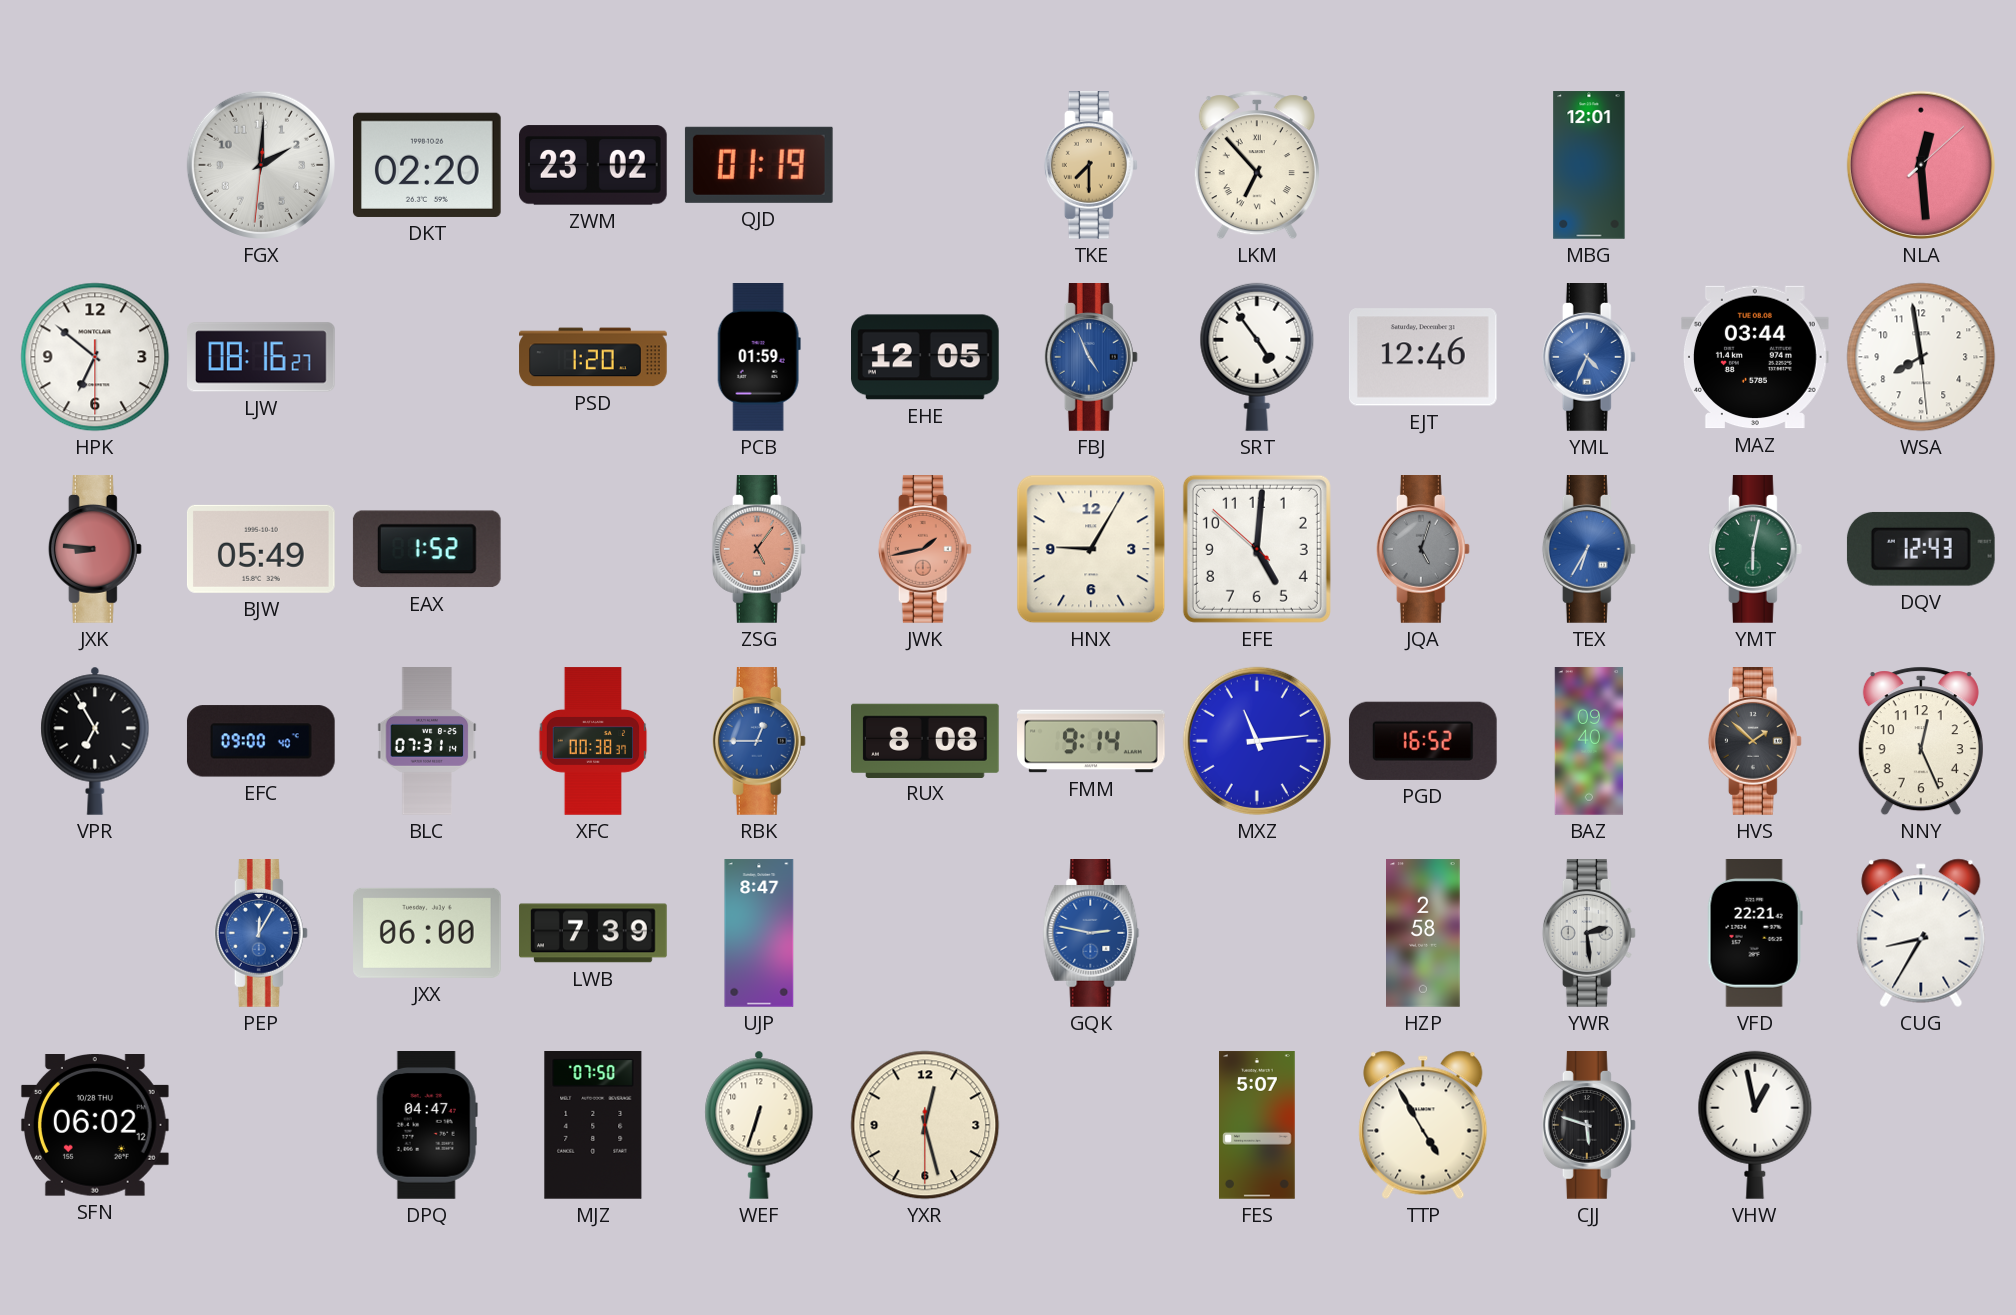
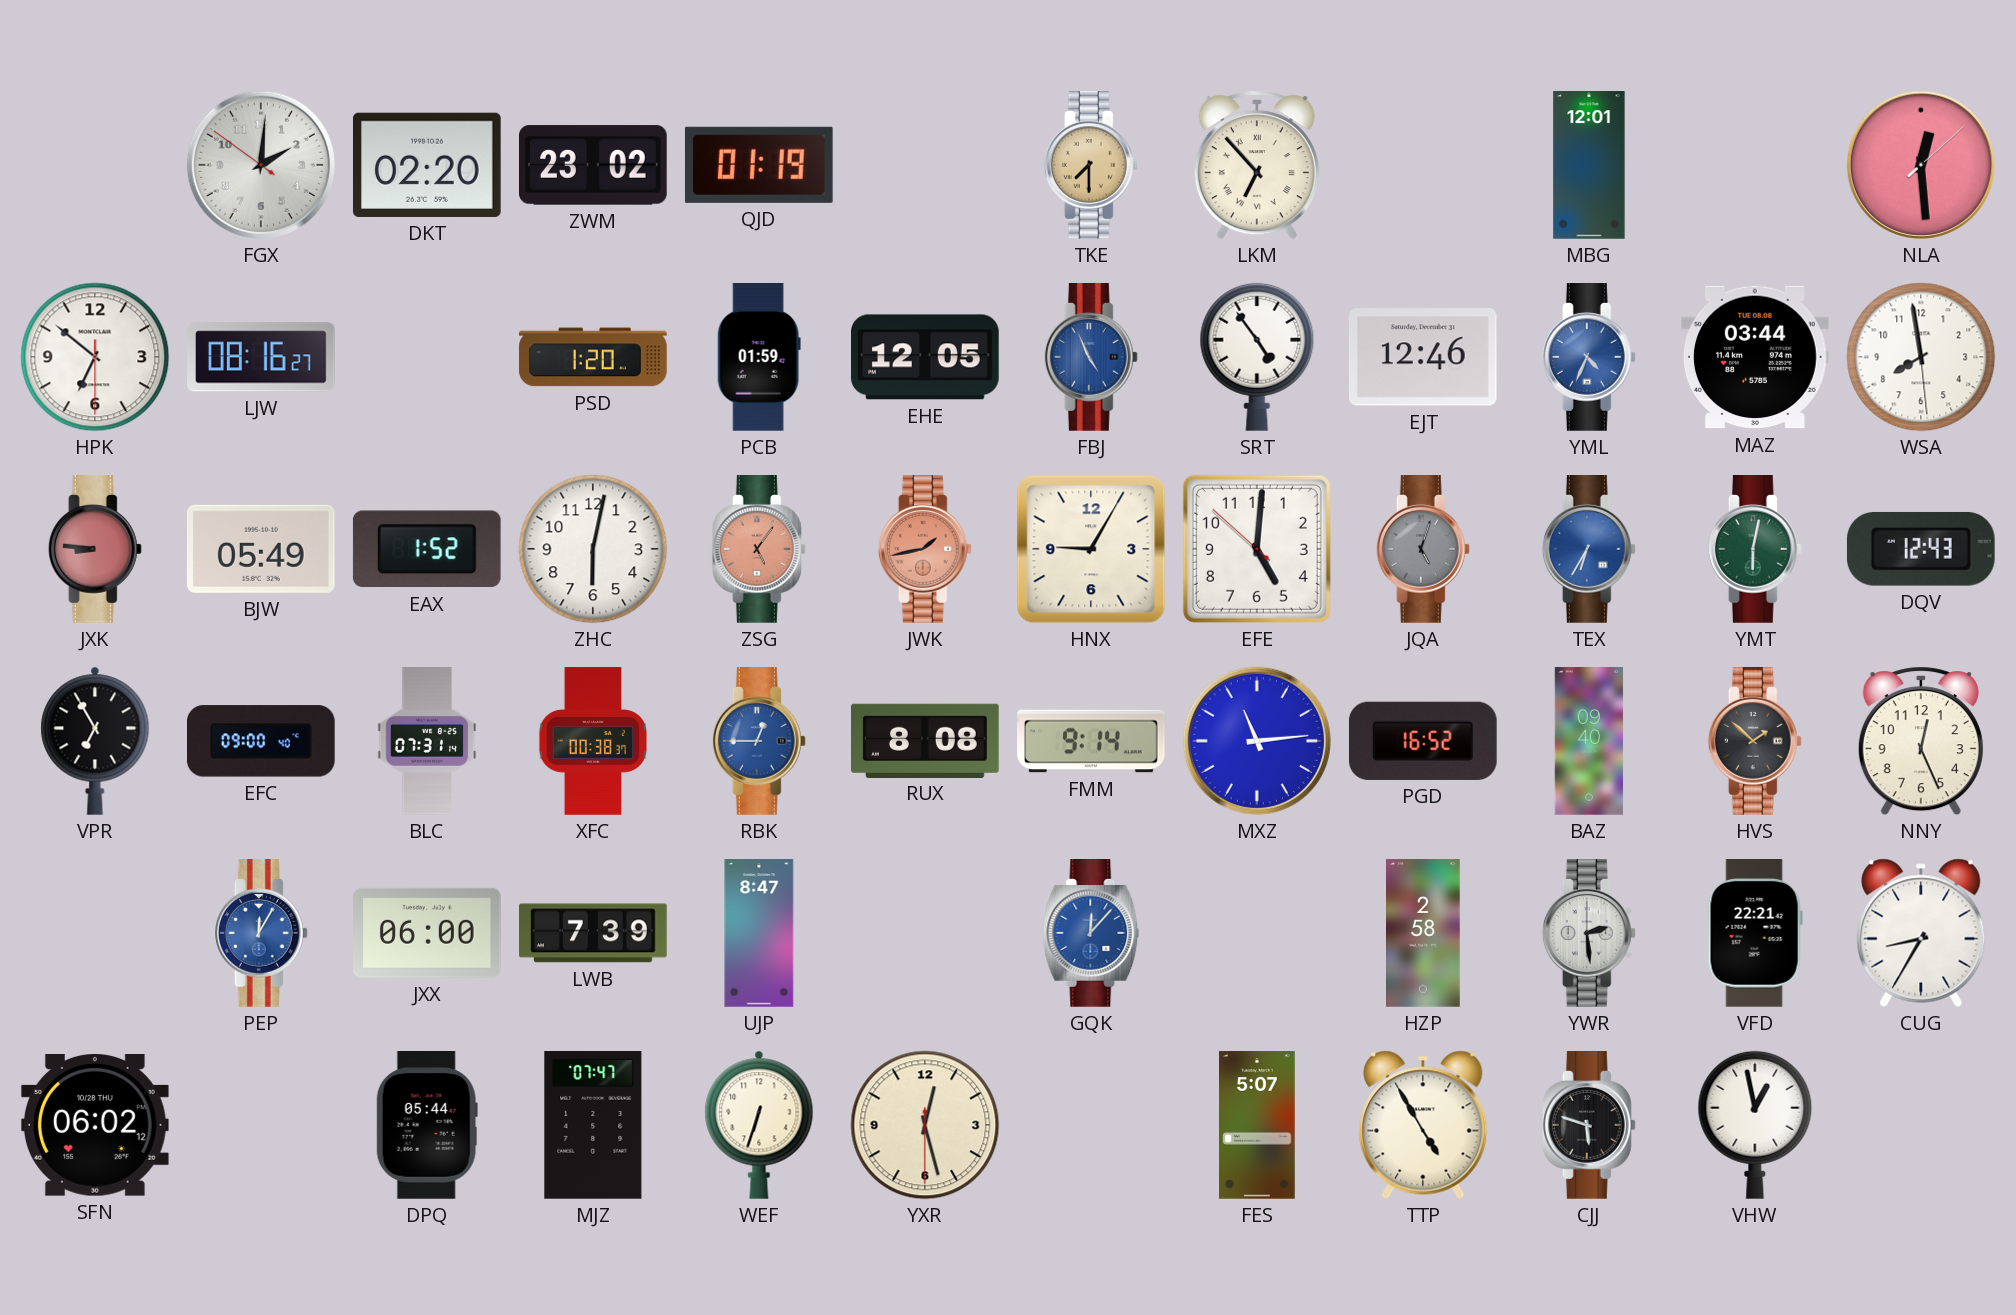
FGX: 2:00:31 -> 2:00:51 (261, 165)
ZHC: none -> 6:02 (593, 549)
GQK: 2:47 -> 12:07 (1091, 934)
DPQ: 04:47 -> 05:44 (427, 1126)
MJZ: 07:50 -> 07:47 (593, 1126)
